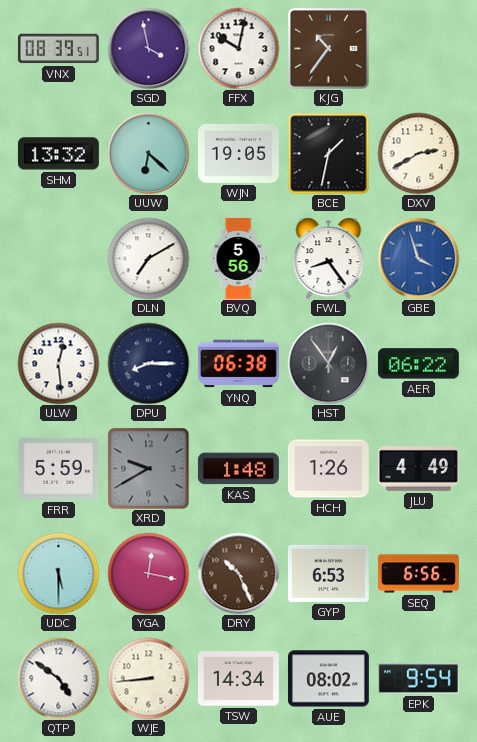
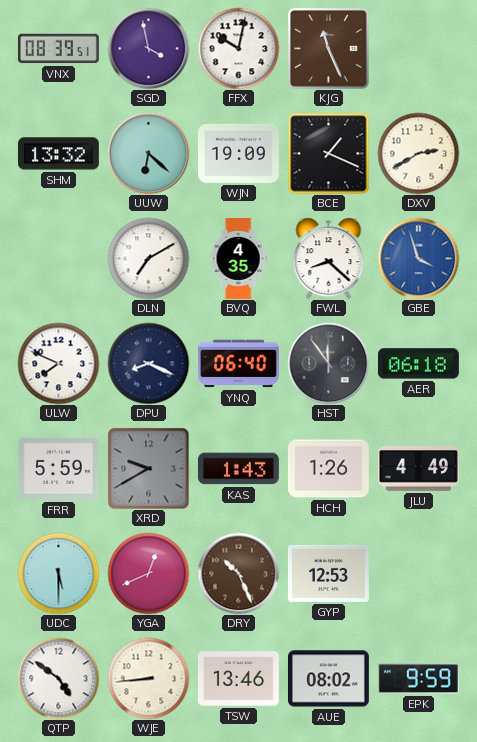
KJG: 10:36 -> 11:26 (329, 49)
WJN: 19:05 -> 19:09 (238, 153)
BCE: 1:32 -> 1:19 (328, 153)
BVQ: 5:56 -> 4:35 (238, 259)
FWL: 8:24 -> 8:22 (329, 258)
ULW: 12:29 -> 7:49 (58, 363)
DPU: 8:15 -> 8:19 (148, 363)
YNQ: 06:38 -> 06:40 (238, 364)
HST: 12:54 -> 11:54 (328, 363)
AER: 06:22 -> 06:18 (418, 364)
KAS: 1:48 -> 1:43 (238, 469)
YGA: 12:17 -> 12:41 (148, 573)
GYP: 6:53 -> 12:53 (328, 573)
SEQ: 6:56 -> none (419, 574)
TSW: 14:34 -> 13:46 (238, 679)
EPK: 9:54 -> 9:59 (418, 679)
